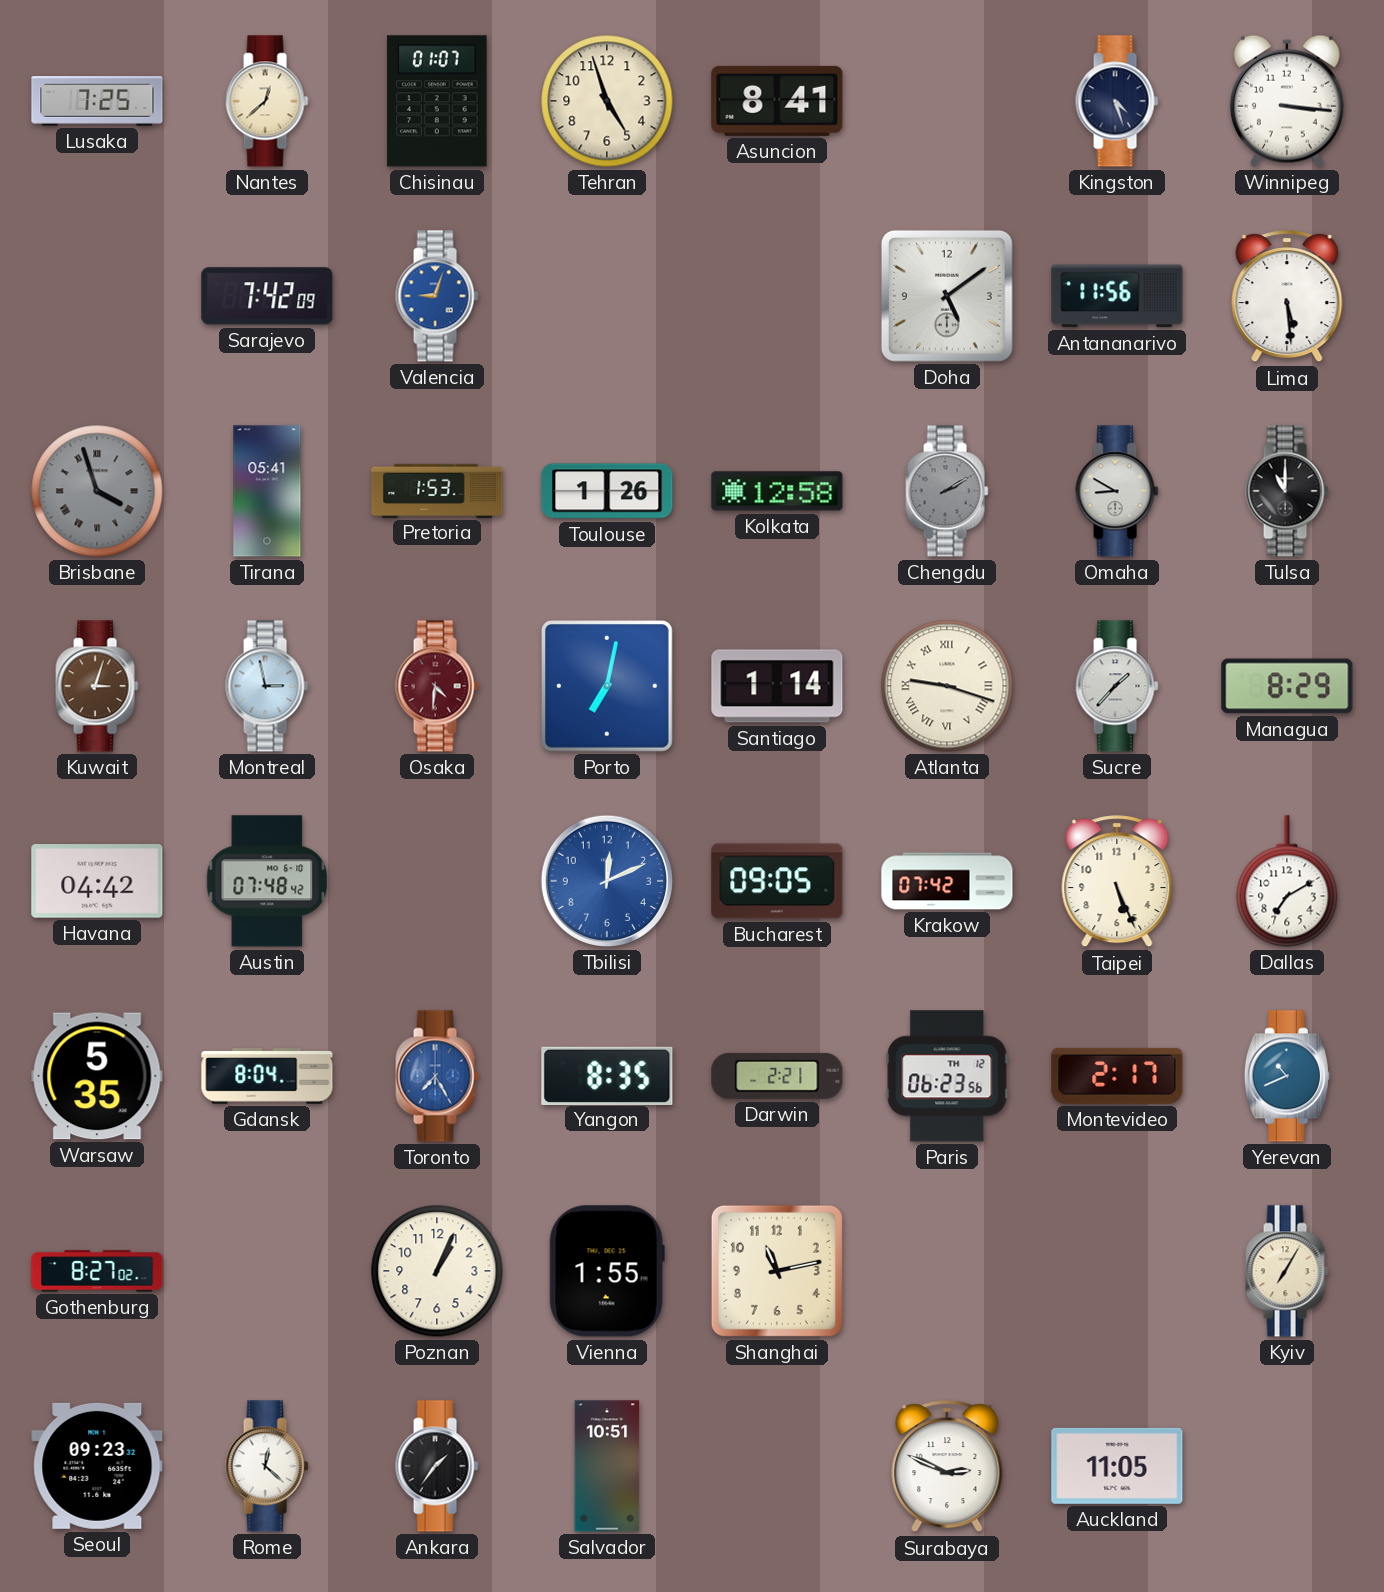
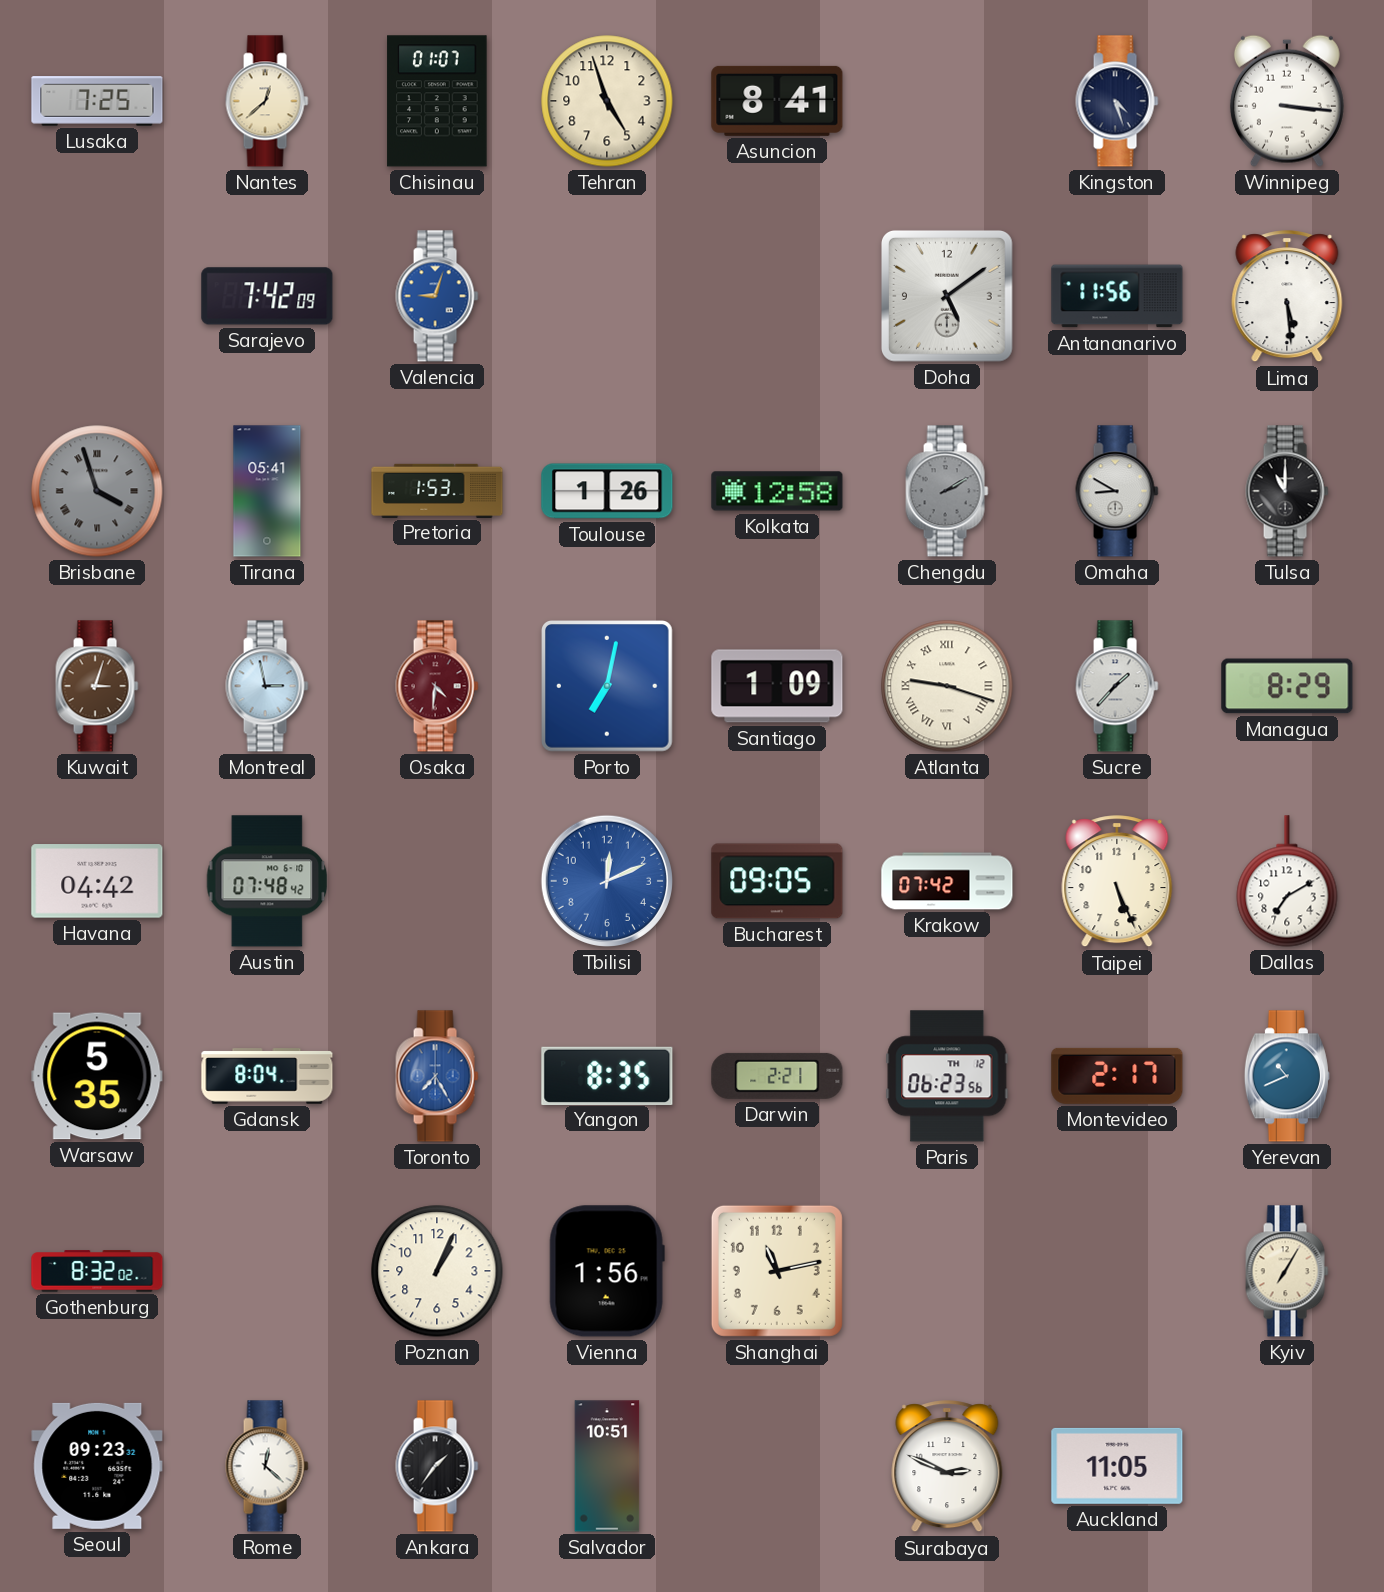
Santiago: 1:14 -> 1:09 (777, 686)
Gothenburg: 8:27 -> 8:32 (97, 1271)
Vienna: 1:55 -> 1:56 (607, 1271)
